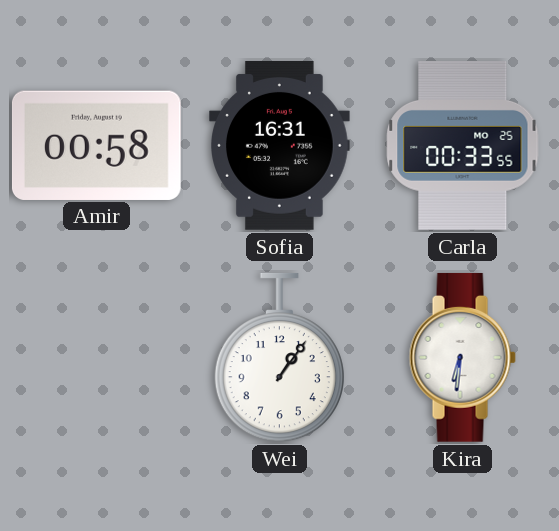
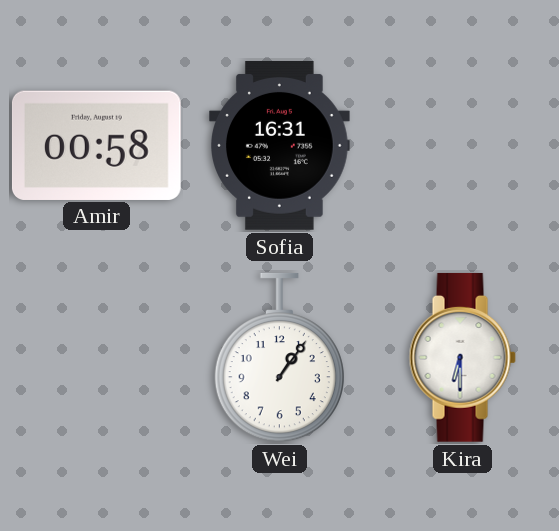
Carla: 00:33 -> none (463, 145)
Kira: 6:31 -> 6:30 (462, 357)
